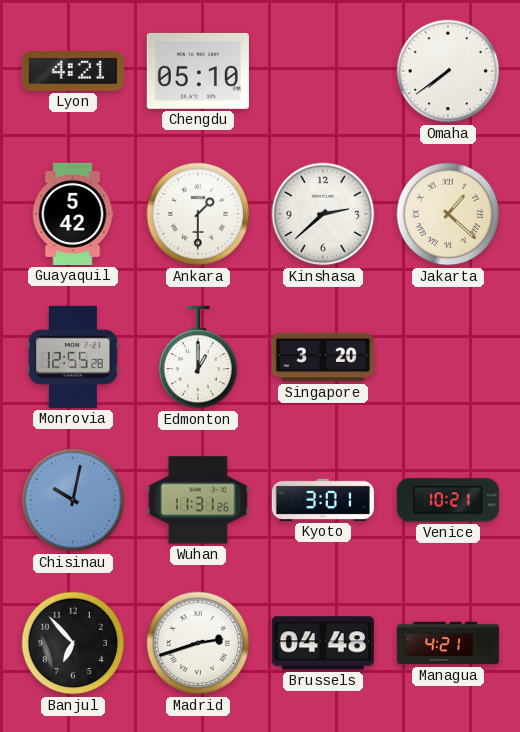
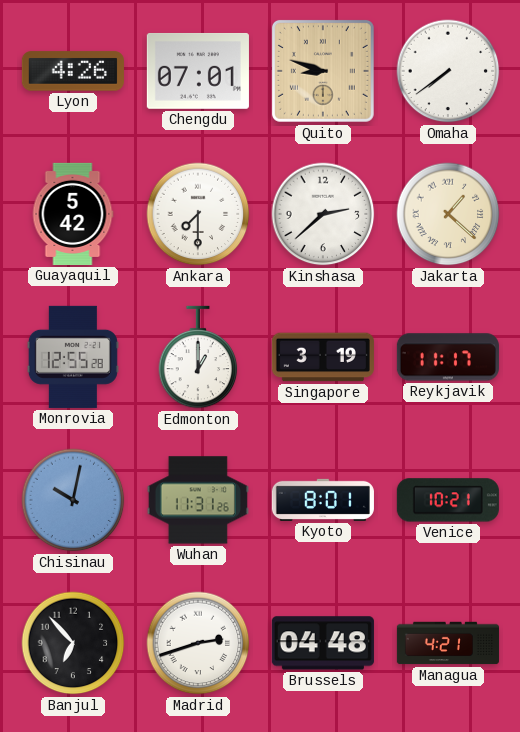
Lyon: 4:21 -> 4:26 (73, 71)
Chengdu: 05:10 -> 07:01 (198, 71)
Quito: none -> 8:48 (323, 71)
Ankara: 1:30 -> 7:30 (198, 214)
Singapore: 3:20 -> 3:19 (323, 357)
Reykjavik: none -> 11:17 (448, 357)
Kyoto: 3:01 -> 8:01 (323, 500)
